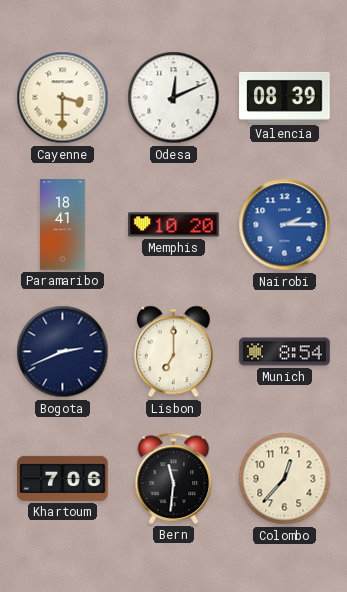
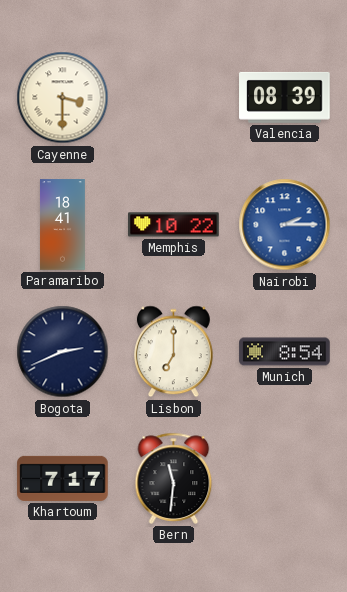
Odesa: 12:11 -> none (174, 98)
Memphis: 10:20 -> 10:22 (174, 225)
Khartoum: 7:06 -> 7:17 (63, 478)
Colombo: 12:37 -> none (285, 479)
